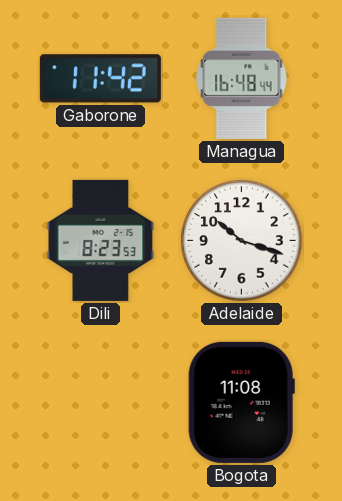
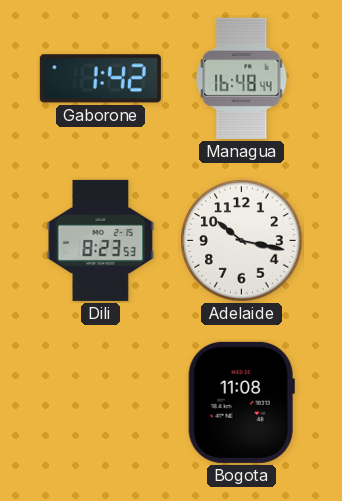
Gaborone: 11:42 -> 1:42 (100, 79)
Adelaide: 10:18 -> 10:17 (242, 241)
